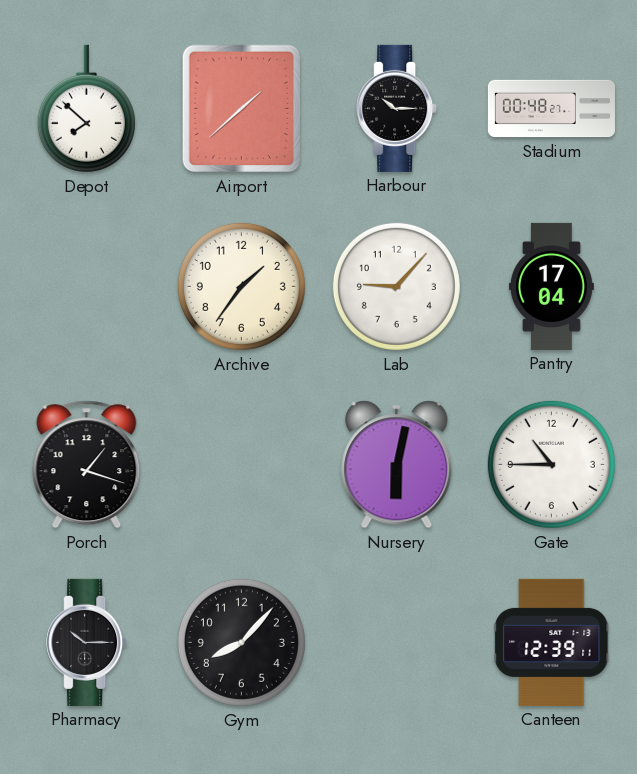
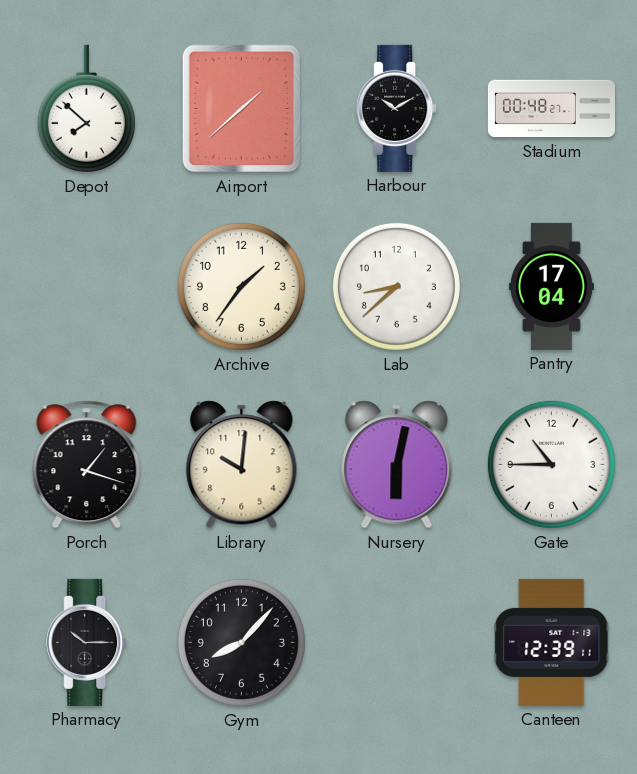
Harbour: 10:15 -> 10:10 (397, 108)
Lab: 9:07 -> 8:38 (396, 286)
Library: none -> 10:01 (242, 465)
